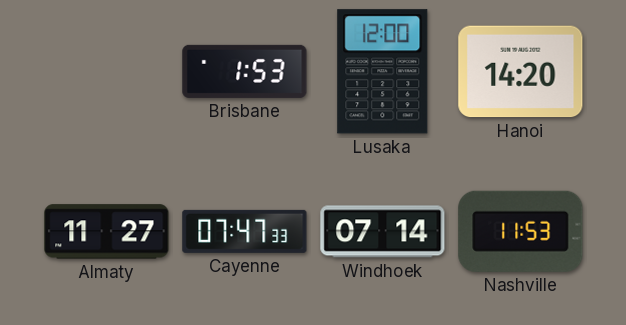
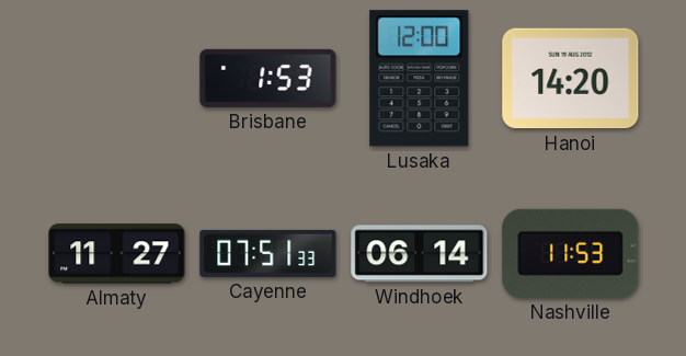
Cayenne: 07:47 -> 07:51 (268, 253)
Windhoek: 07:14 -> 06:14 (420, 254)
